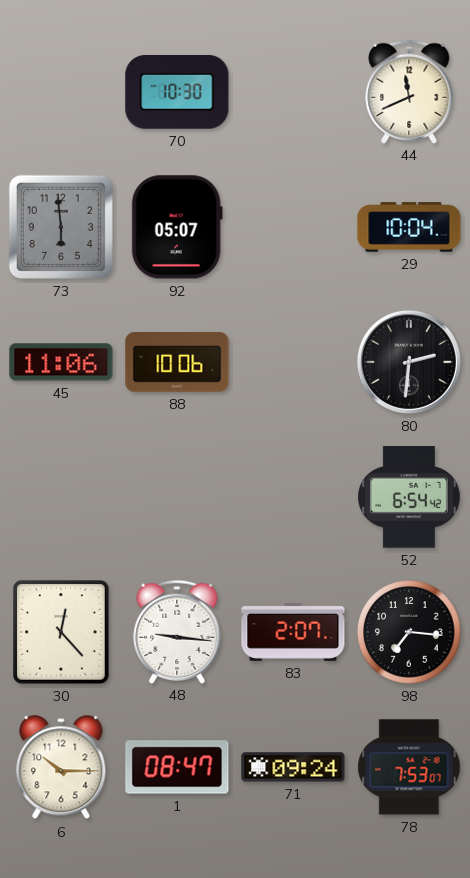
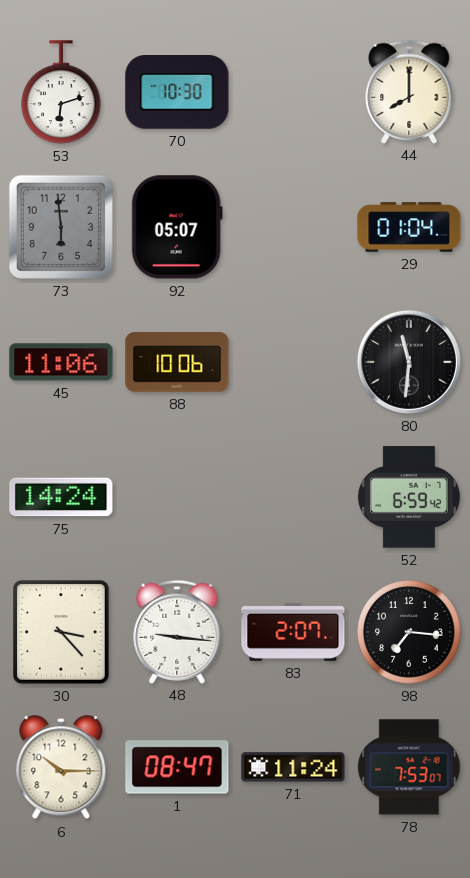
53: none -> 6:12 (61, 92)
44: 11:41 -> 8:00 (409, 91)
29: 10:04 -> 01:04 (409, 227)
80: 2:31 -> 11:31 (409, 362)
75: none -> 14:24 (61, 497)
52: 6:54 -> 6:59 (409, 497)
30: 12:23 -> 3:23 (62, 632)
71: 09:24 -> 11:24 (293, 767)
